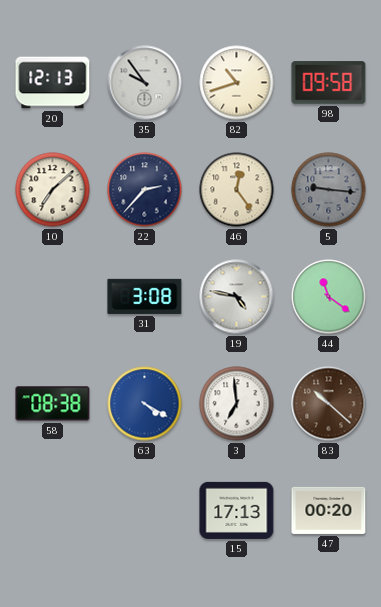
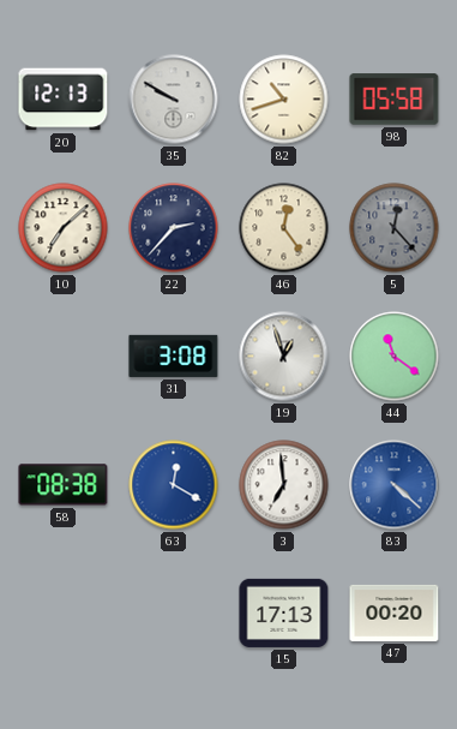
35: 9:54 -> 9:50 (174, 100)
98: 09:58 -> 05:58 (395, 100)
5: 9:16 -> 12:23 (395, 228)
19: 4:47 -> 12:57 (284, 357)
63: 4:20 -> 12:20 (174, 485)
83: 10:22 -> 4:22 (395, 485)
83 dial: brown -> blue (395, 485)
